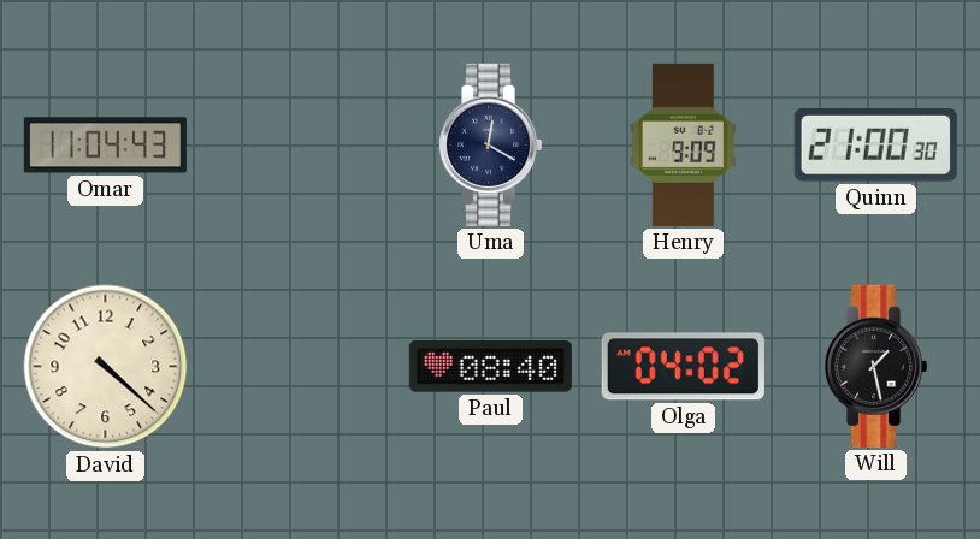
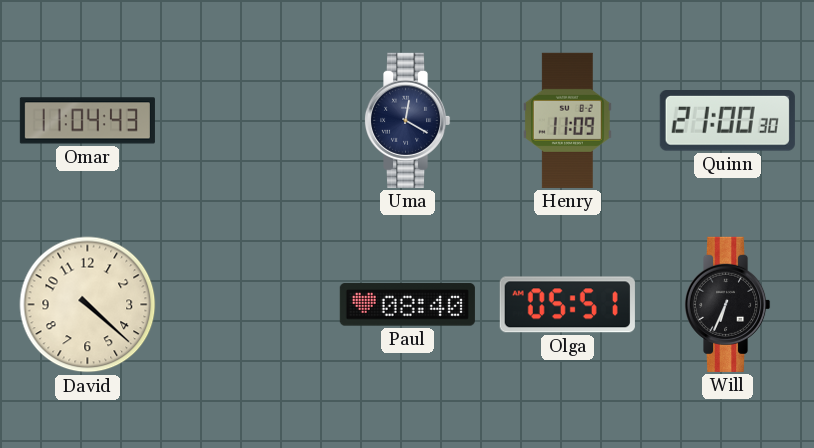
Henry: 9:09 -> 11:09 (568, 120)
Olga: 04:02 -> 05:51 (567, 305)
Will: 1:28 -> 6:34 (727, 304)
